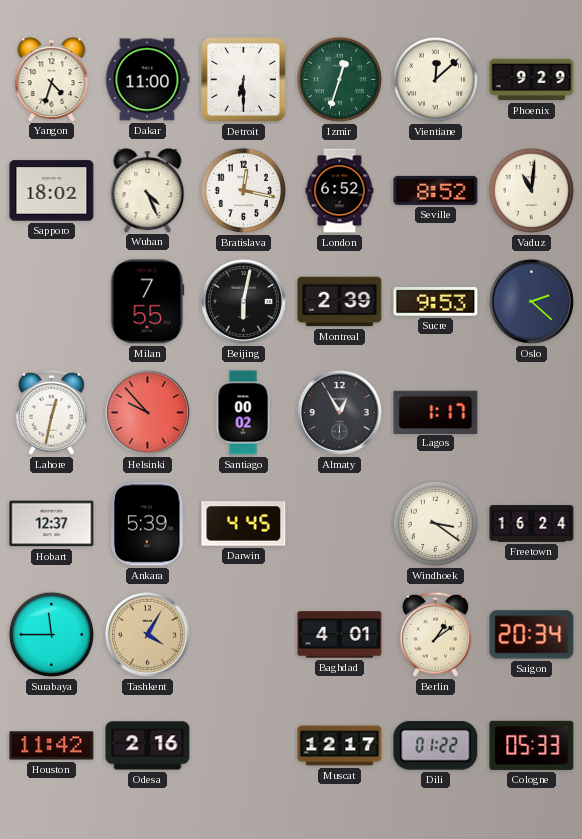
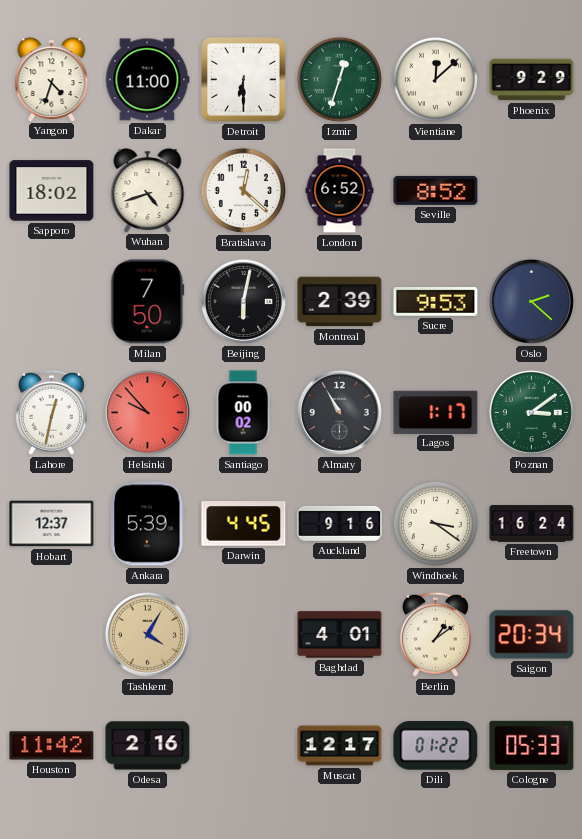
Wuhan: 4:26 -> 4:42 (148, 190)
Bratislava: 12:17 -> 12:22 (243, 190)
Vaduz: 11:01 -> none (531, 190)
Milan: 7:55 -> 7:50 (148, 302)
Almaty: 12:55 -> 10:55 (339, 412)
Poznan: none -> 3:09 (531, 412)
Auckland: none -> 9:16 (340, 523)
Surabaya: 11:45 -> none (51, 634)
